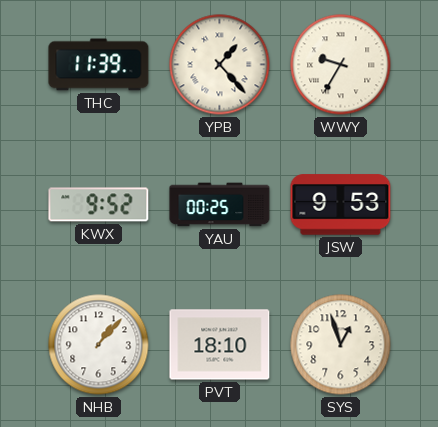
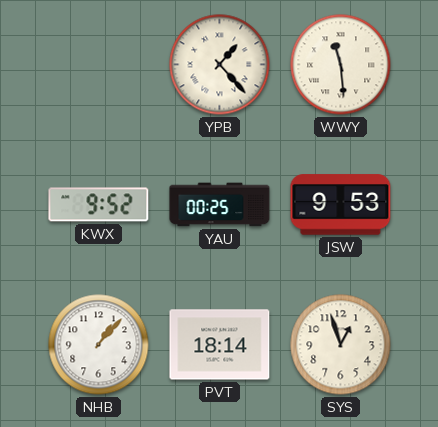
THC: 11:39 -> none (99, 65)
WWY: 9:35 -> 11:29 (341, 65)
PVT: 18:10 -> 18:14 (220, 345)
